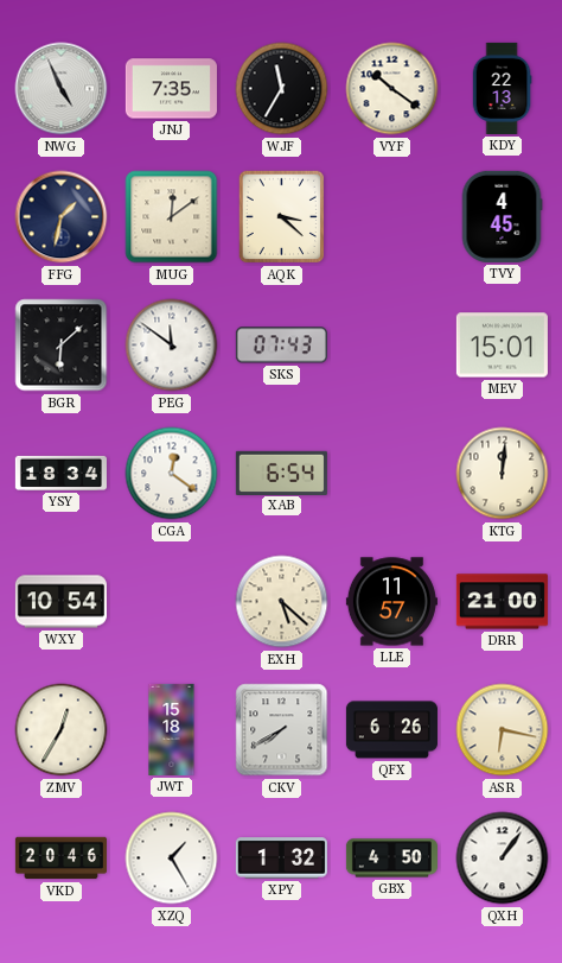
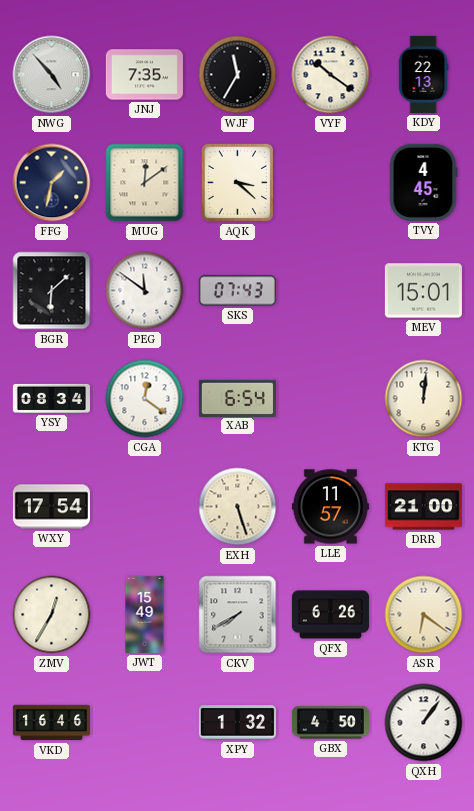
NWG: 4:56 -> 4:53 (52, 75)
YSY: 18:34 -> 08:34 (51, 398)
WXY: 10:54 -> 17:54 (51, 507)
EXH: 5:22 -> 5:27 (238, 507)
JWT: 15:18 -> 15:49 (145, 614)
ASR: 6:17 -> 6:21 (424, 615)
VKD: 20:46 -> 16:46 (51, 723)
XZQ: 1:25 -> none (172, 859)
